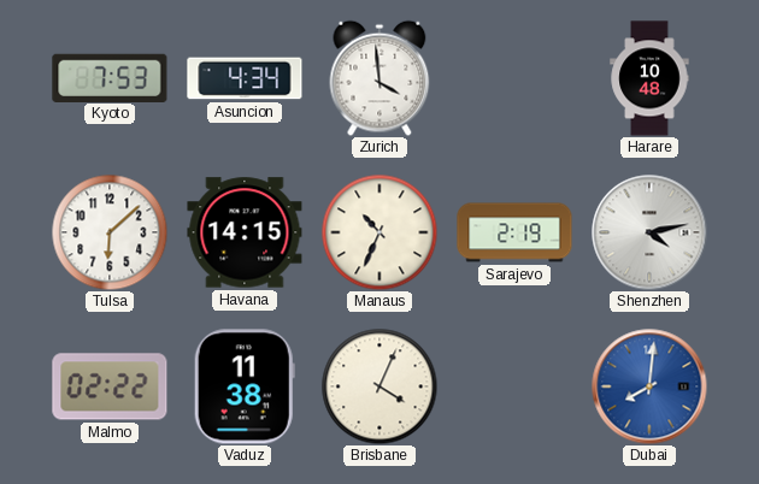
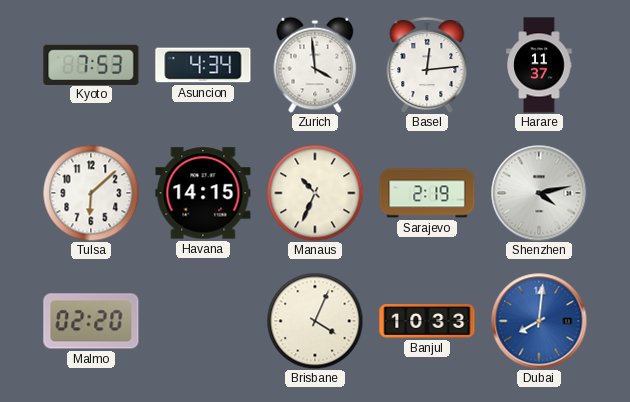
Basel: none -> 12:14 (427, 65)
Harare: 10:48 -> 11:37 (539, 65)
Malmo: 02:22 -> 02:20 (91, 321)
Vaduz: 11:38 -> none (245, 386)
Banjul: none -> 10:33 (427, 322)
